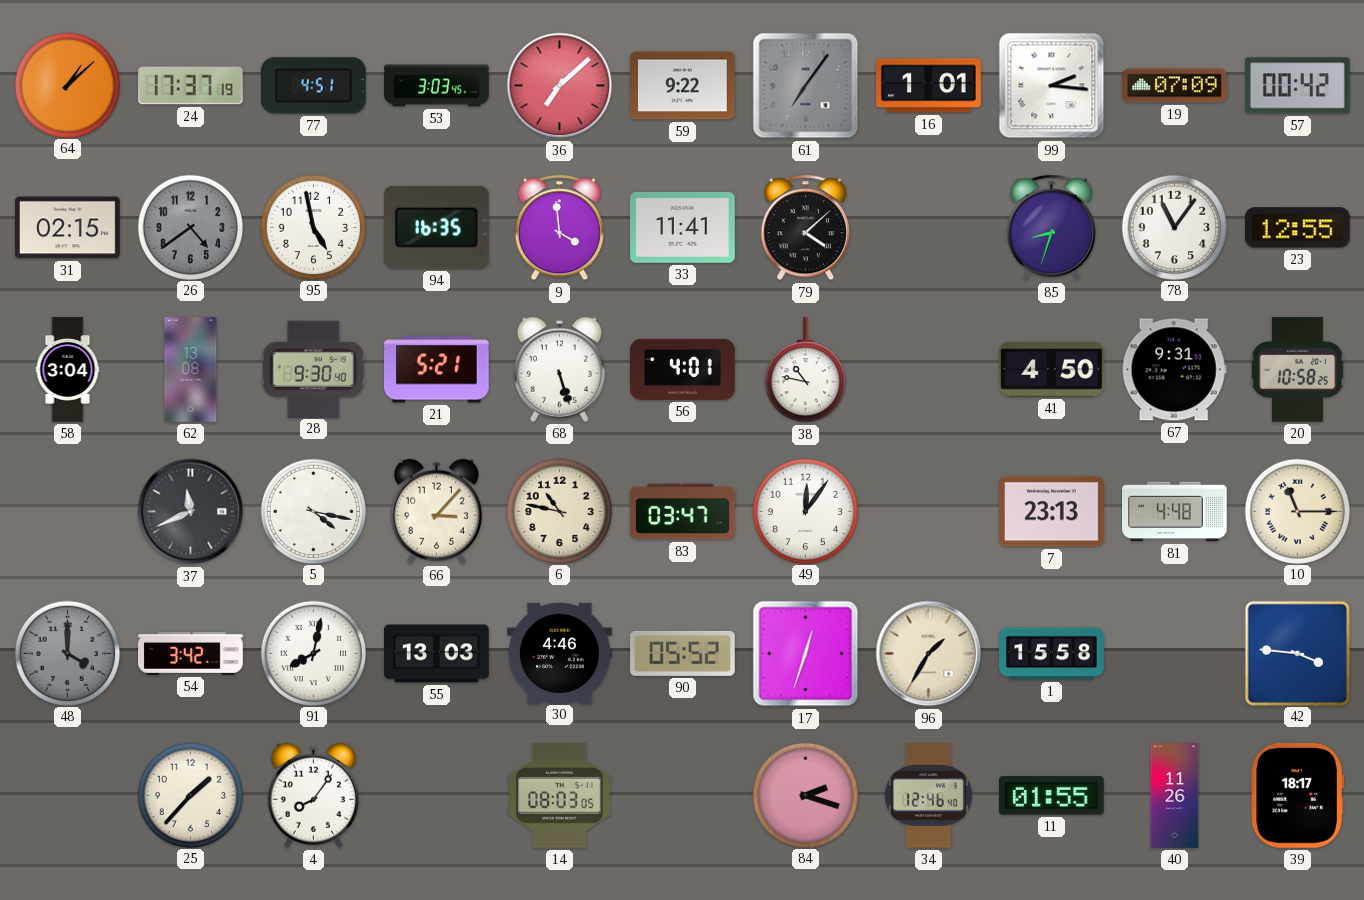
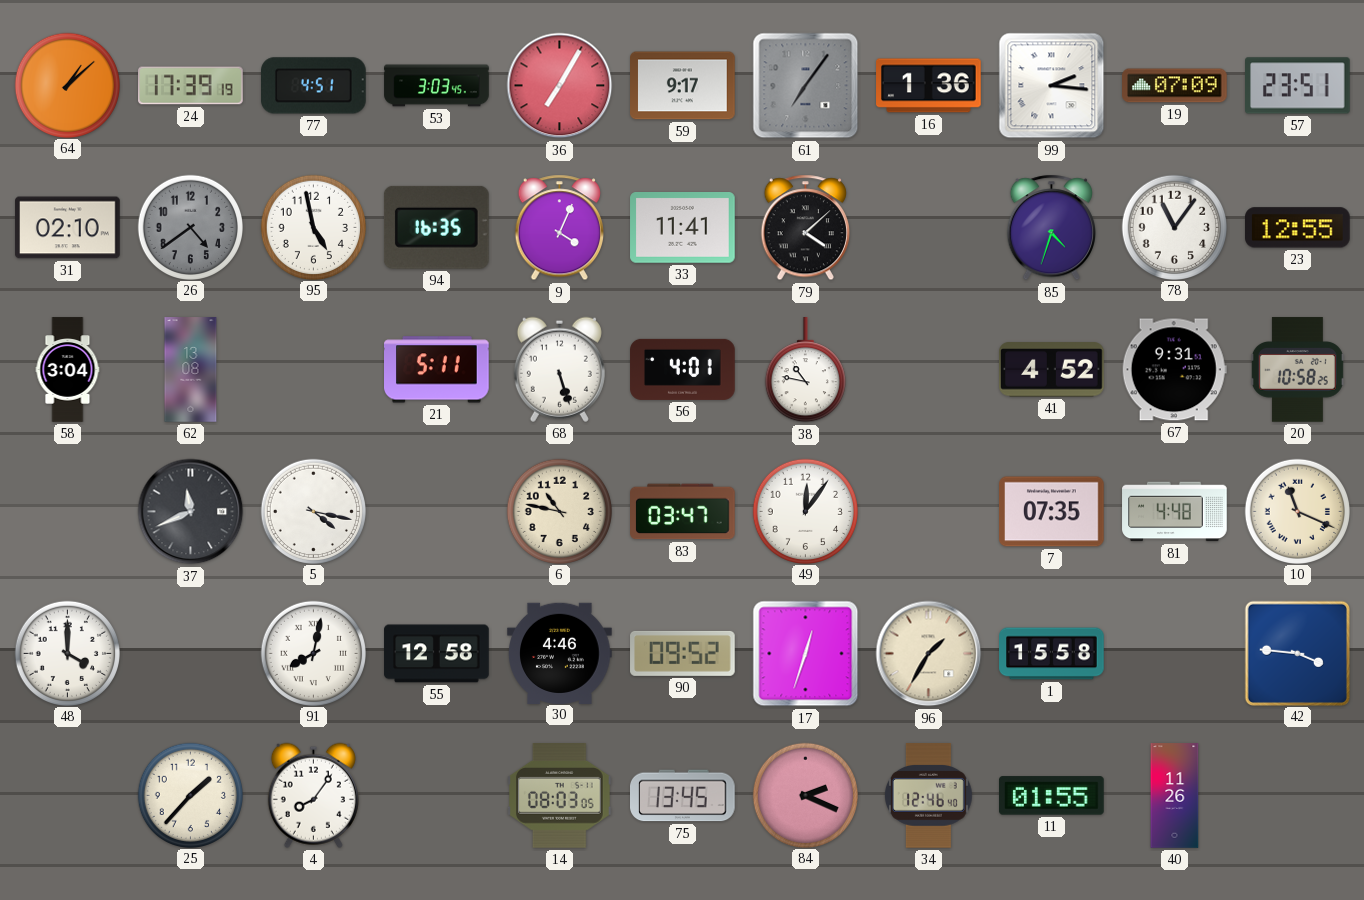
24: 17:37 -> 17:39 (191, 86)
36: 7:08 -> 7:05 (560, 86)
59: 9:22 -> 9:17 (683, 86)
16: 1:01 -> 1:36 (929, 86)
57: 00:42 -> 23:51 (1298, 86)
31: 02:15 -> 02:10 (68, 228)
9: 3:59 -> 4:04 (559, 228)
85: 8:33 -> 4:33 (1051, 228)
28: 9:30 -> none (313, 369)
21: 5:21 -> 5:11 (437, 370)
41: 4:50 -> 4:52 (1052, 370)
66: 3:07 -> none (436, 511)
7: 23:13 -> 07:35 (1052, 512)
10: 11:15 -> 11:19 (1297, 511)
48 dial: grey -> white (67, 653)
54: 3:42 -> none (191, 654)
55: 13:03 -> 12:58 (437, 654)
90: 05:52 -> 09:52 (683, 653)
75: none -> 13:45 (683, 796)
84: 2:18 -> 2:19 (805, 795)
39: 18:17 -> none (1297, 796)
